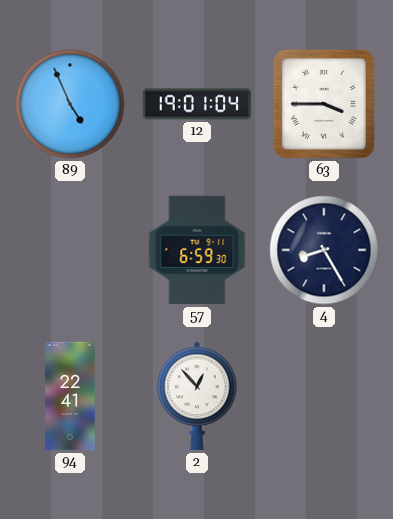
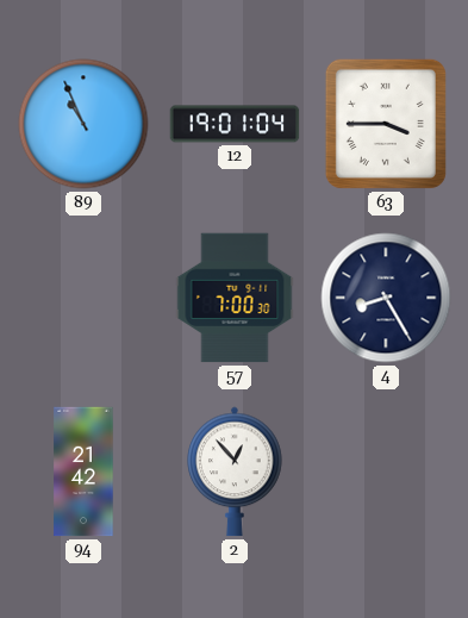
89: 4:56 -> 10:56 (83, 124)
57: 6:59 -> 7:00 (235, 298)
94: 22:41 -> 21:42 (83, 472)
